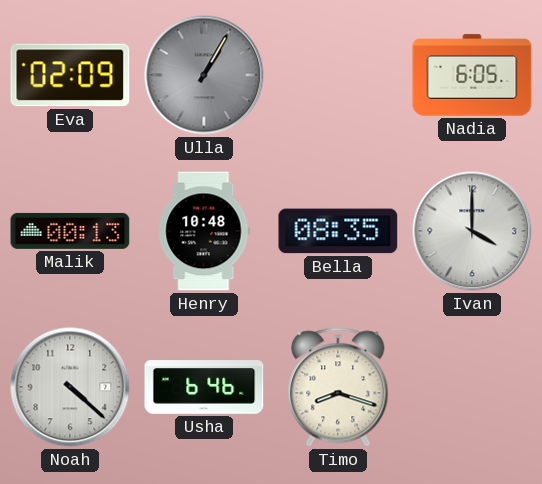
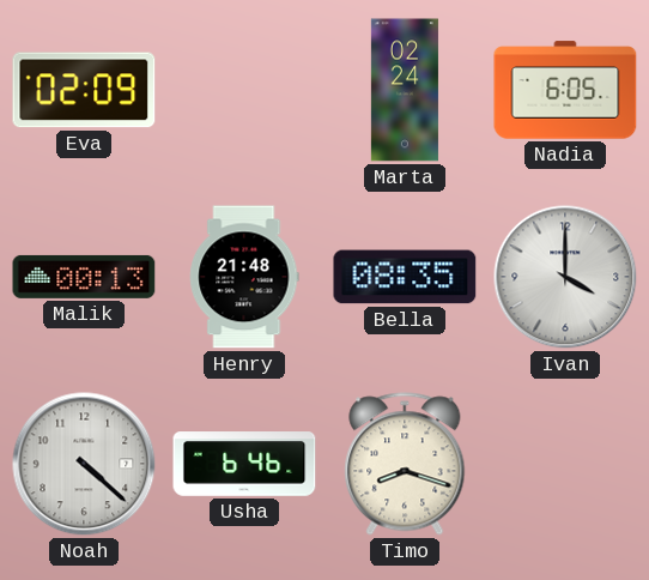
Ulla: 1:05 -> none (204, 75)
Marta: none -> 02:24 (405, 90)
Henry: 10:48 -> 21:48 (244, 277)
